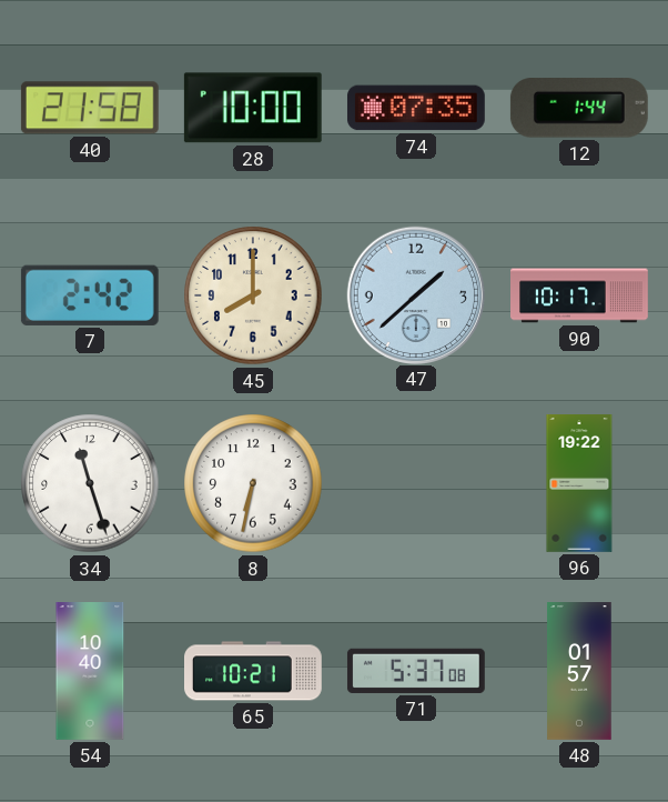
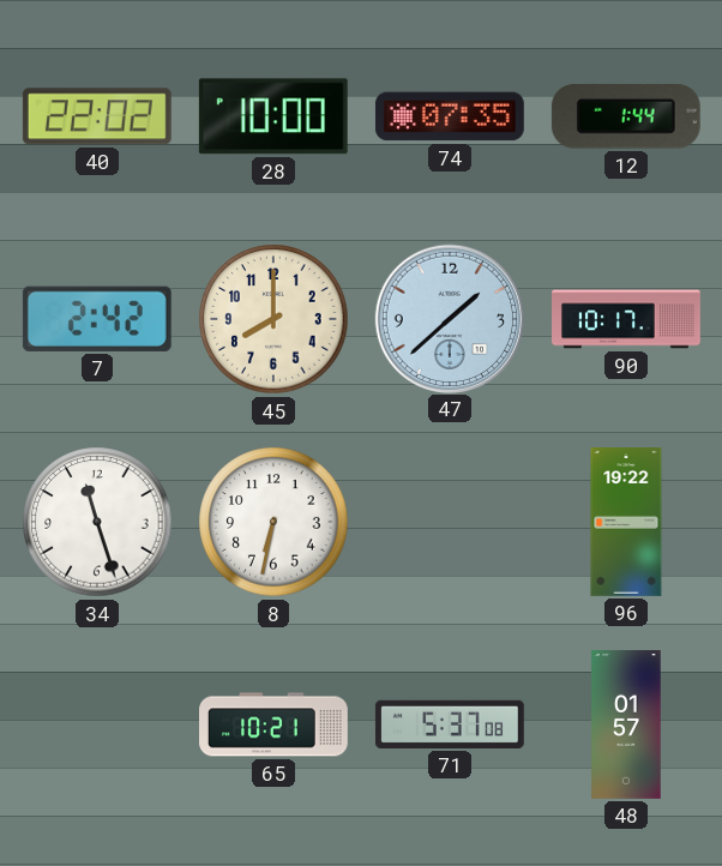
40: 21:58 -> 22:02 (97, 116)
54: 10:40 -> none (90, 672)
